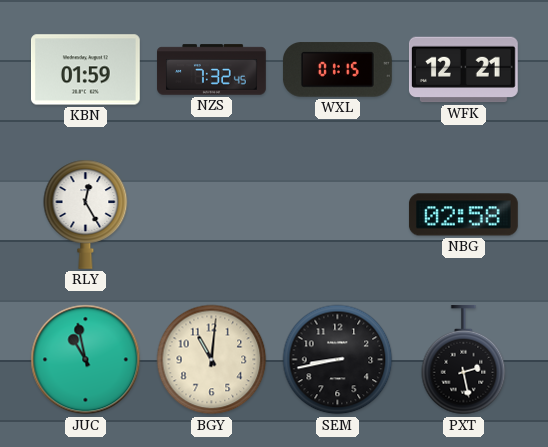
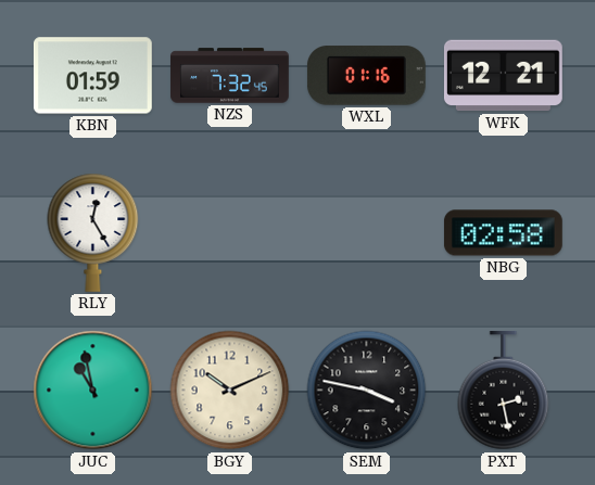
WXL: 01:15 -> 01:16 (366, 76)
BGY: 11:01 -> 10:11 (230, 391)
SEM: 8:43 -> 3:47 (367, 391)
